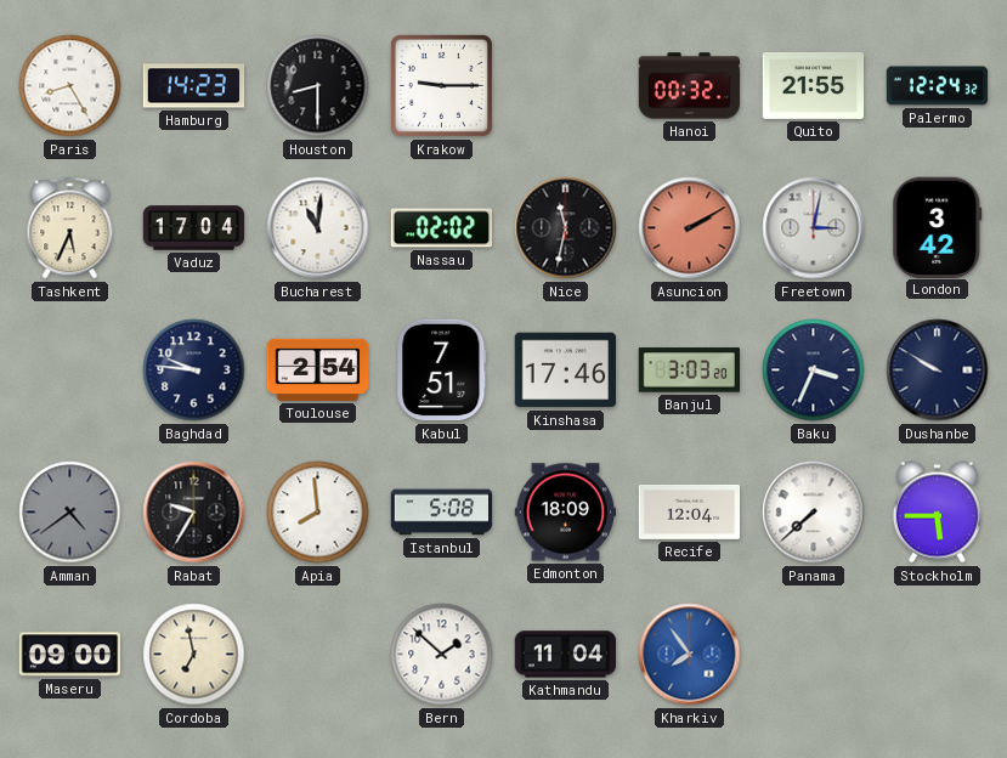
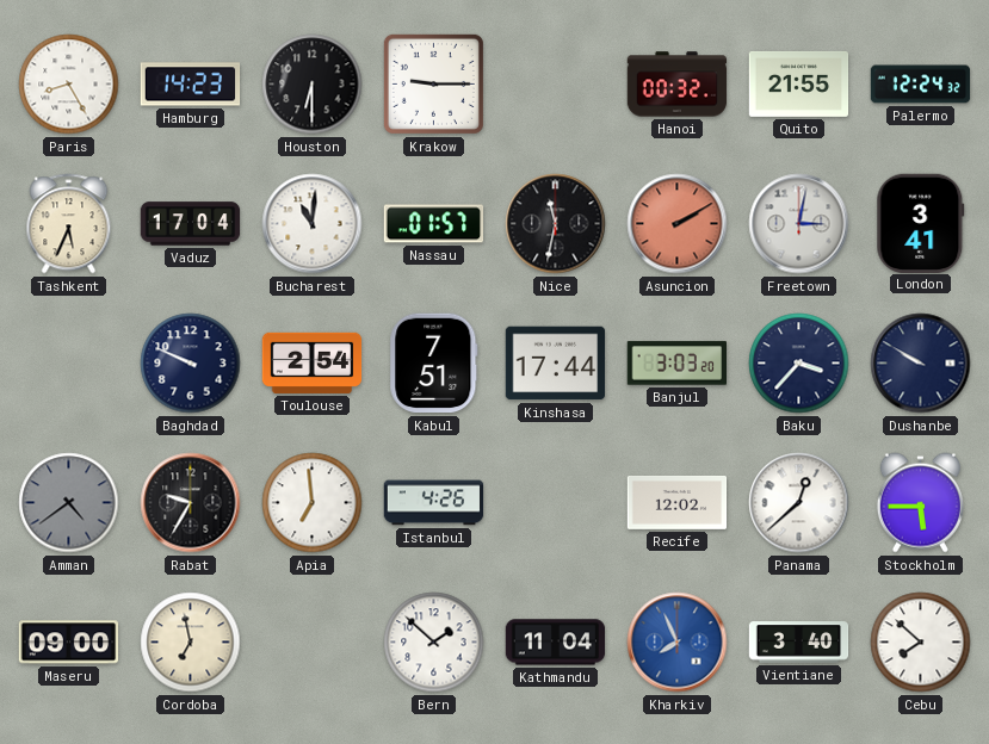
Houston: 8:30 -> 6:30 (313, 85)
Nassau: 02:02 -> 01:57 (434, 224)
London: 3:42 -> 3:41 (921, 223)
Baghdad: 9:46 -> 9:49 (191, 364)
Kinshasa: 17:46 -> 17:44 (556, 364)
Baku: 3:34 -> 3:37 (799, 364)
Apia: 7:59 -> 6:59 (313, 503)
Istanbul: 5:08 -> 4:26 (434, 503)
Edmonton: 18:09 -> none (566, 513)
Recife: 12:04 -> 12:02 (678, 503)
Panama: 7:38 -> 12:38 (799, 503)
Kharkiv: 7:54 -> 7:56 (678, 643)
Vientiane: none -> 3:40 (799, 643)
Cebu: none -> 7:52 (921, 643)
